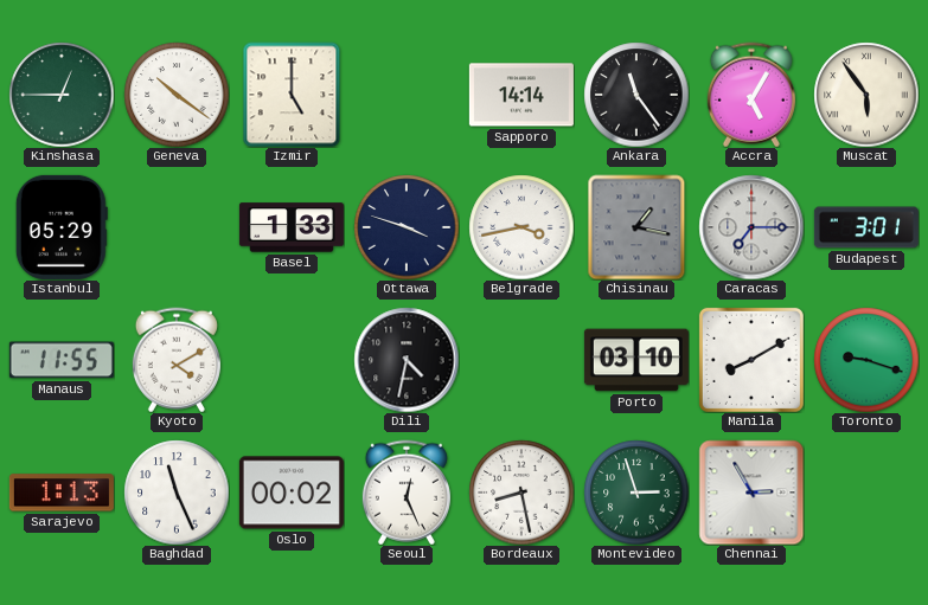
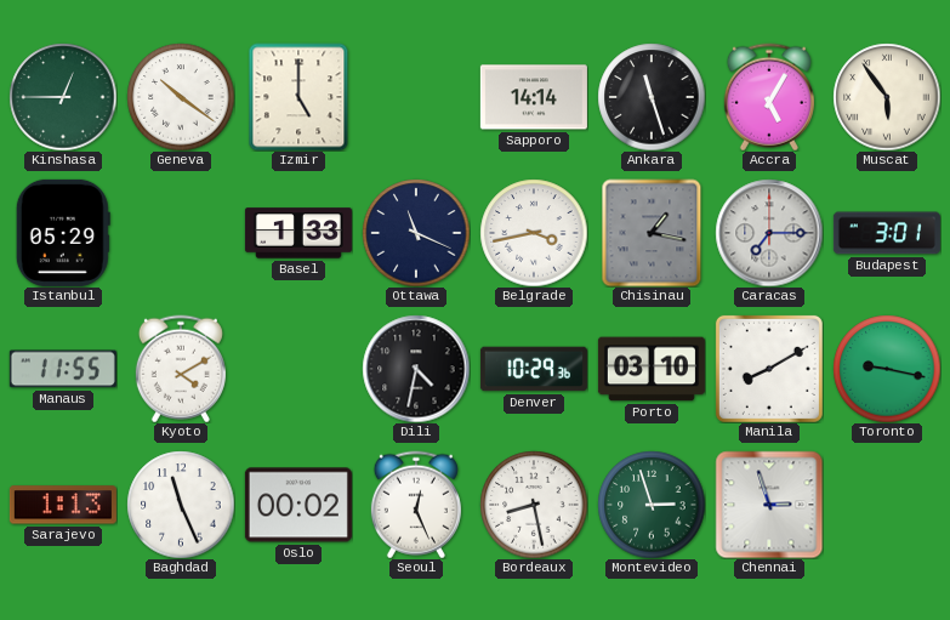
Ankara: 11:24 -> 11:27 (652, 97)
Ottawa: 3:48 -> 11:19 (416, 233)
Denver: none -> 10:29 (534, 369)
Toronto: 9:18 -> 9:17 (887, 369)
Chennai: 2:55 -> 2:57 (769, 505)
